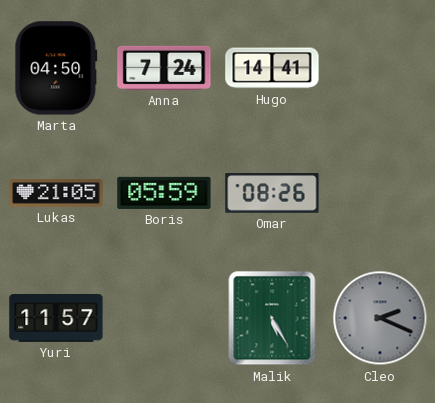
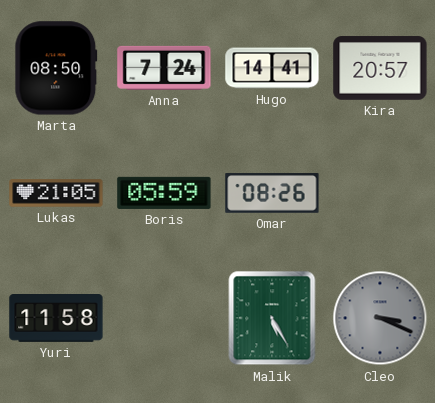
Marta: 04:50 -> 08:50 (56, 68)
Kira: none -> 20:57 (380, 68)
Yuri: 11:57 -> 11:58 (56, 319)
Cleo: 2:19 -> 3:19 (380, 318)
